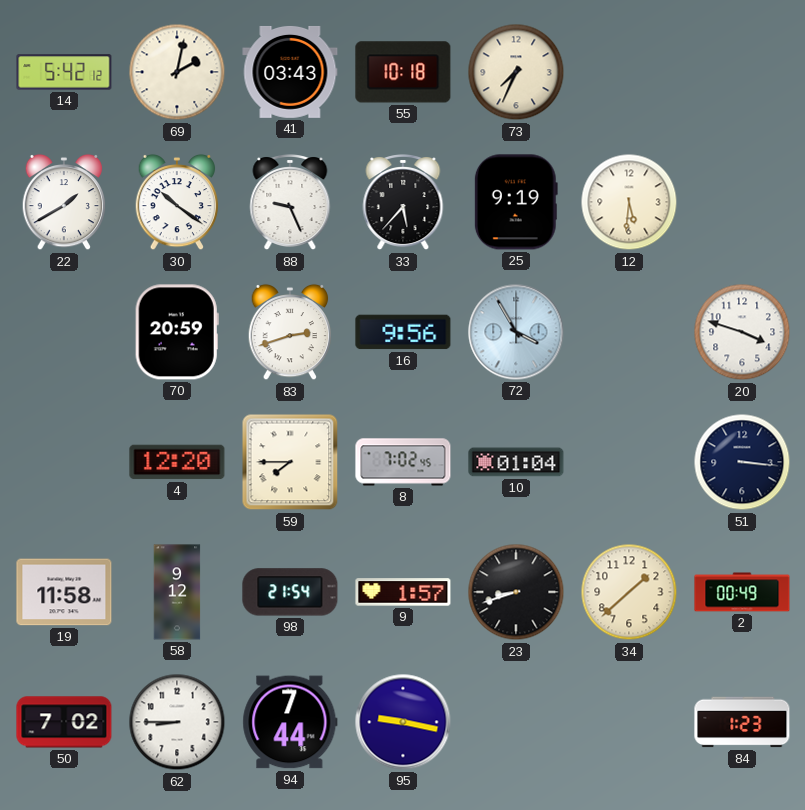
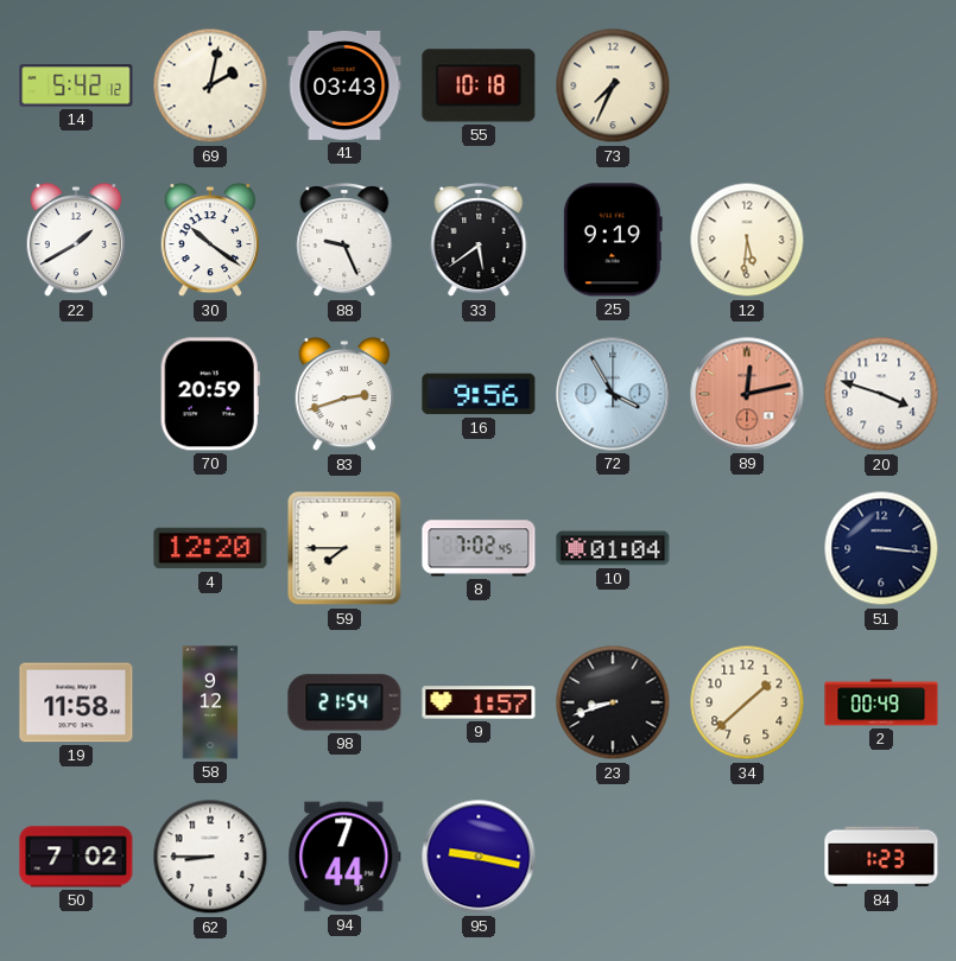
33: 5:37 -> 5:39 (479, 241)
89: none -> 12:13 (747, 394)
